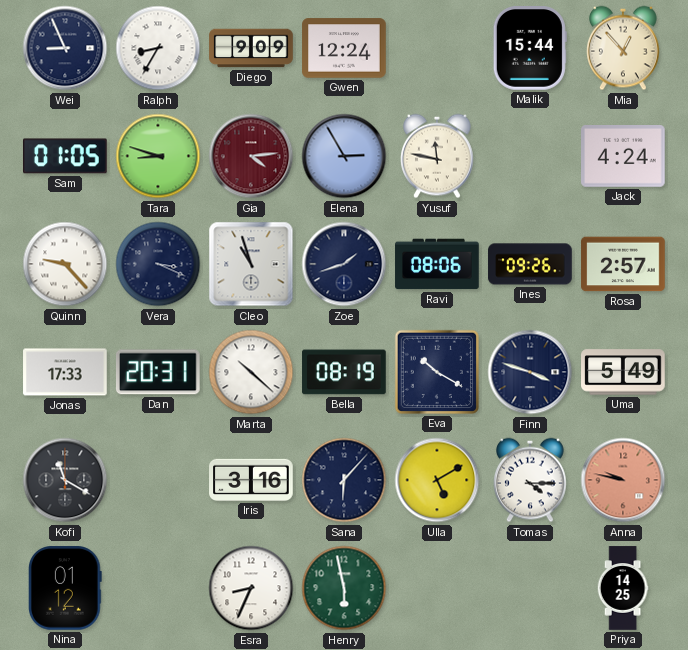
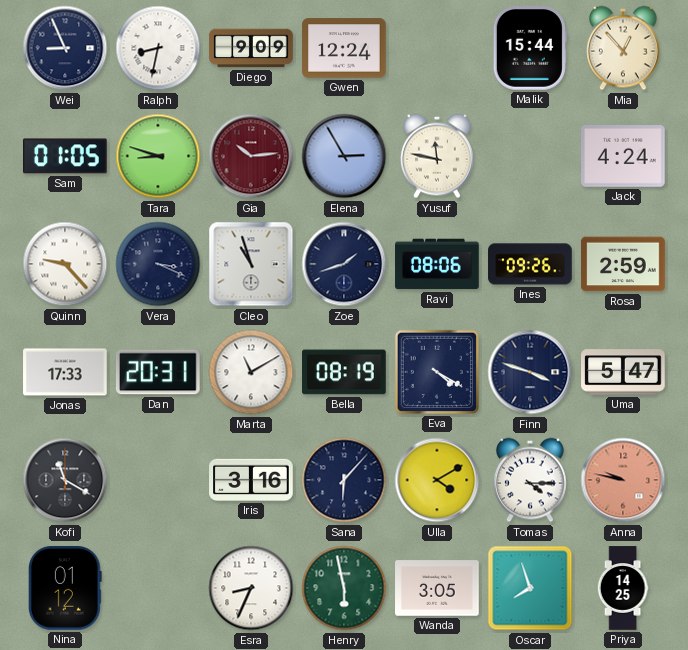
Ralph: 8:35 -> 8:32 (158, 48)
Gia: 4:14 -> 10:14 (251, 156)
Rosa: 2:57 -> 2:59 (623, 264)
Marta: 10:22 -> 11:10 (251, 372)
Eva: 10:20 -> 4:20 (437, 372)
Uma: 5:49 -> 5:47 (623, 372)
Ulla: 5:10 -> 4:10 (437, 480)
Wanda: none -> 3:05 (437, 588)
Oscar: none -> 7:57 (530, 588)
